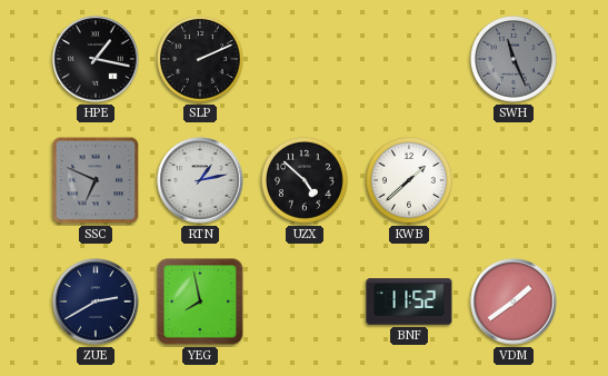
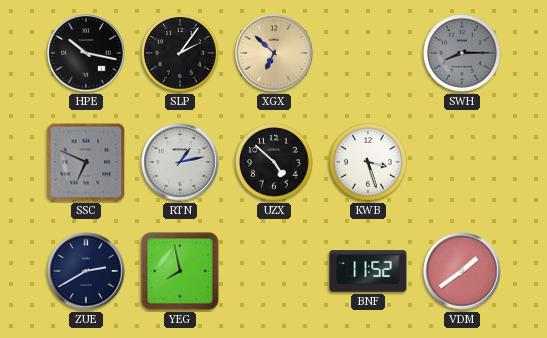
HPE: 1:17 -> 10:17 (86, 53)
SLP: 2:11 -> 2:06 (181, 54)
XGX: none -> 6:52 (274, 53)
SWH: 11:26 -> 8:15 (463, 54)
KWB: 1:38 -> 3:27 (369, 163)
